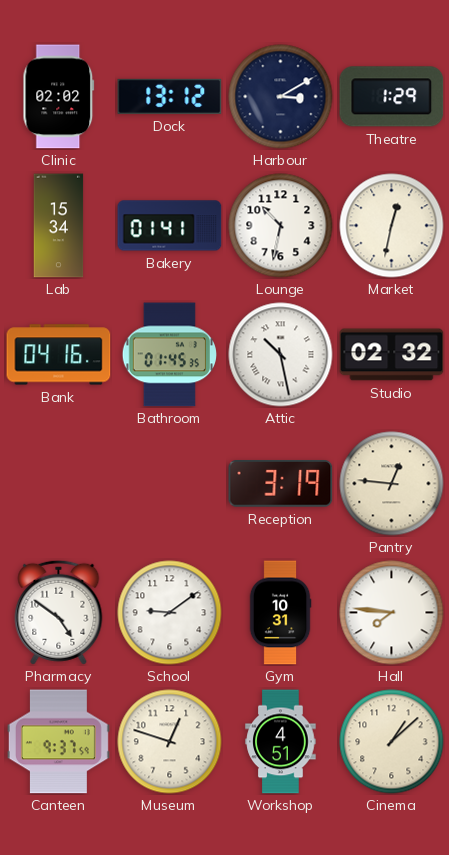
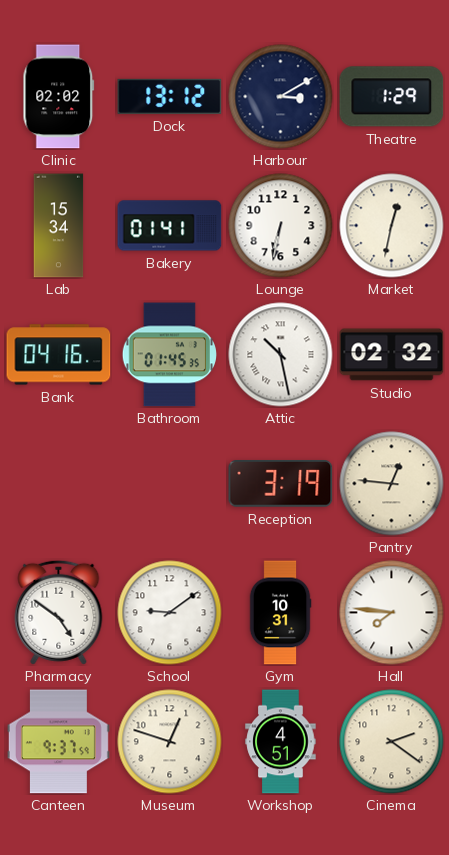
Lounge: 10:32 -> 6:32 (281, 226)
Cinema: 1:08 -> 2:21 (392, 742)
